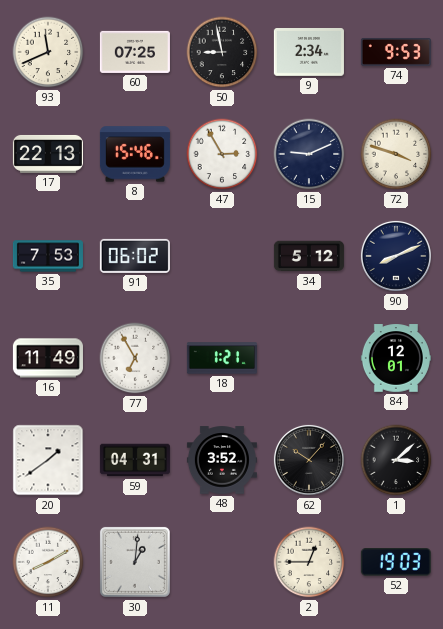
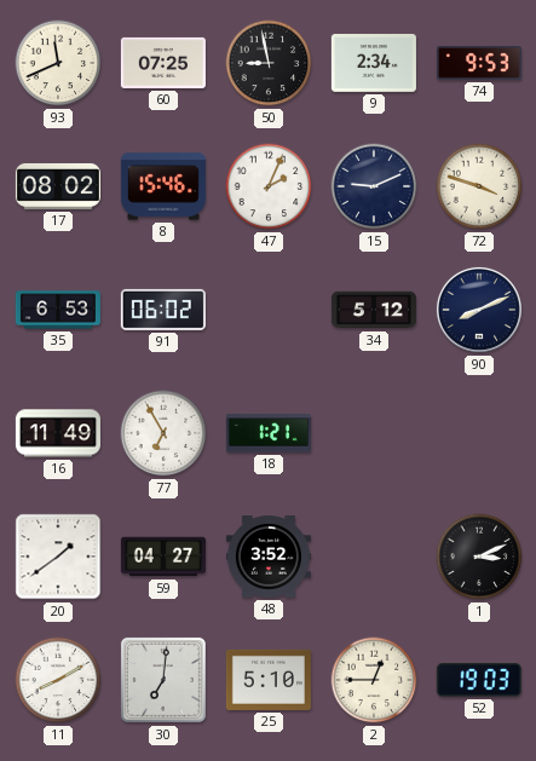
17: 22:13 -> 08:02 (58, 186)
47: 2:55 -> 2:04 (269, 186)
35: 7:53 -> 6:53 (58, 310)
84: 12:01 -> none (396, 358)
59: 04:31 -> 04:27 (163, 557)
62: 10:07 -> none (309, 460)
1: 3:08 -> 3:11 (479, 557)
30: 1:01 -> 7:01 (163, 680)
25: none -> 5:10 (269, 680)
